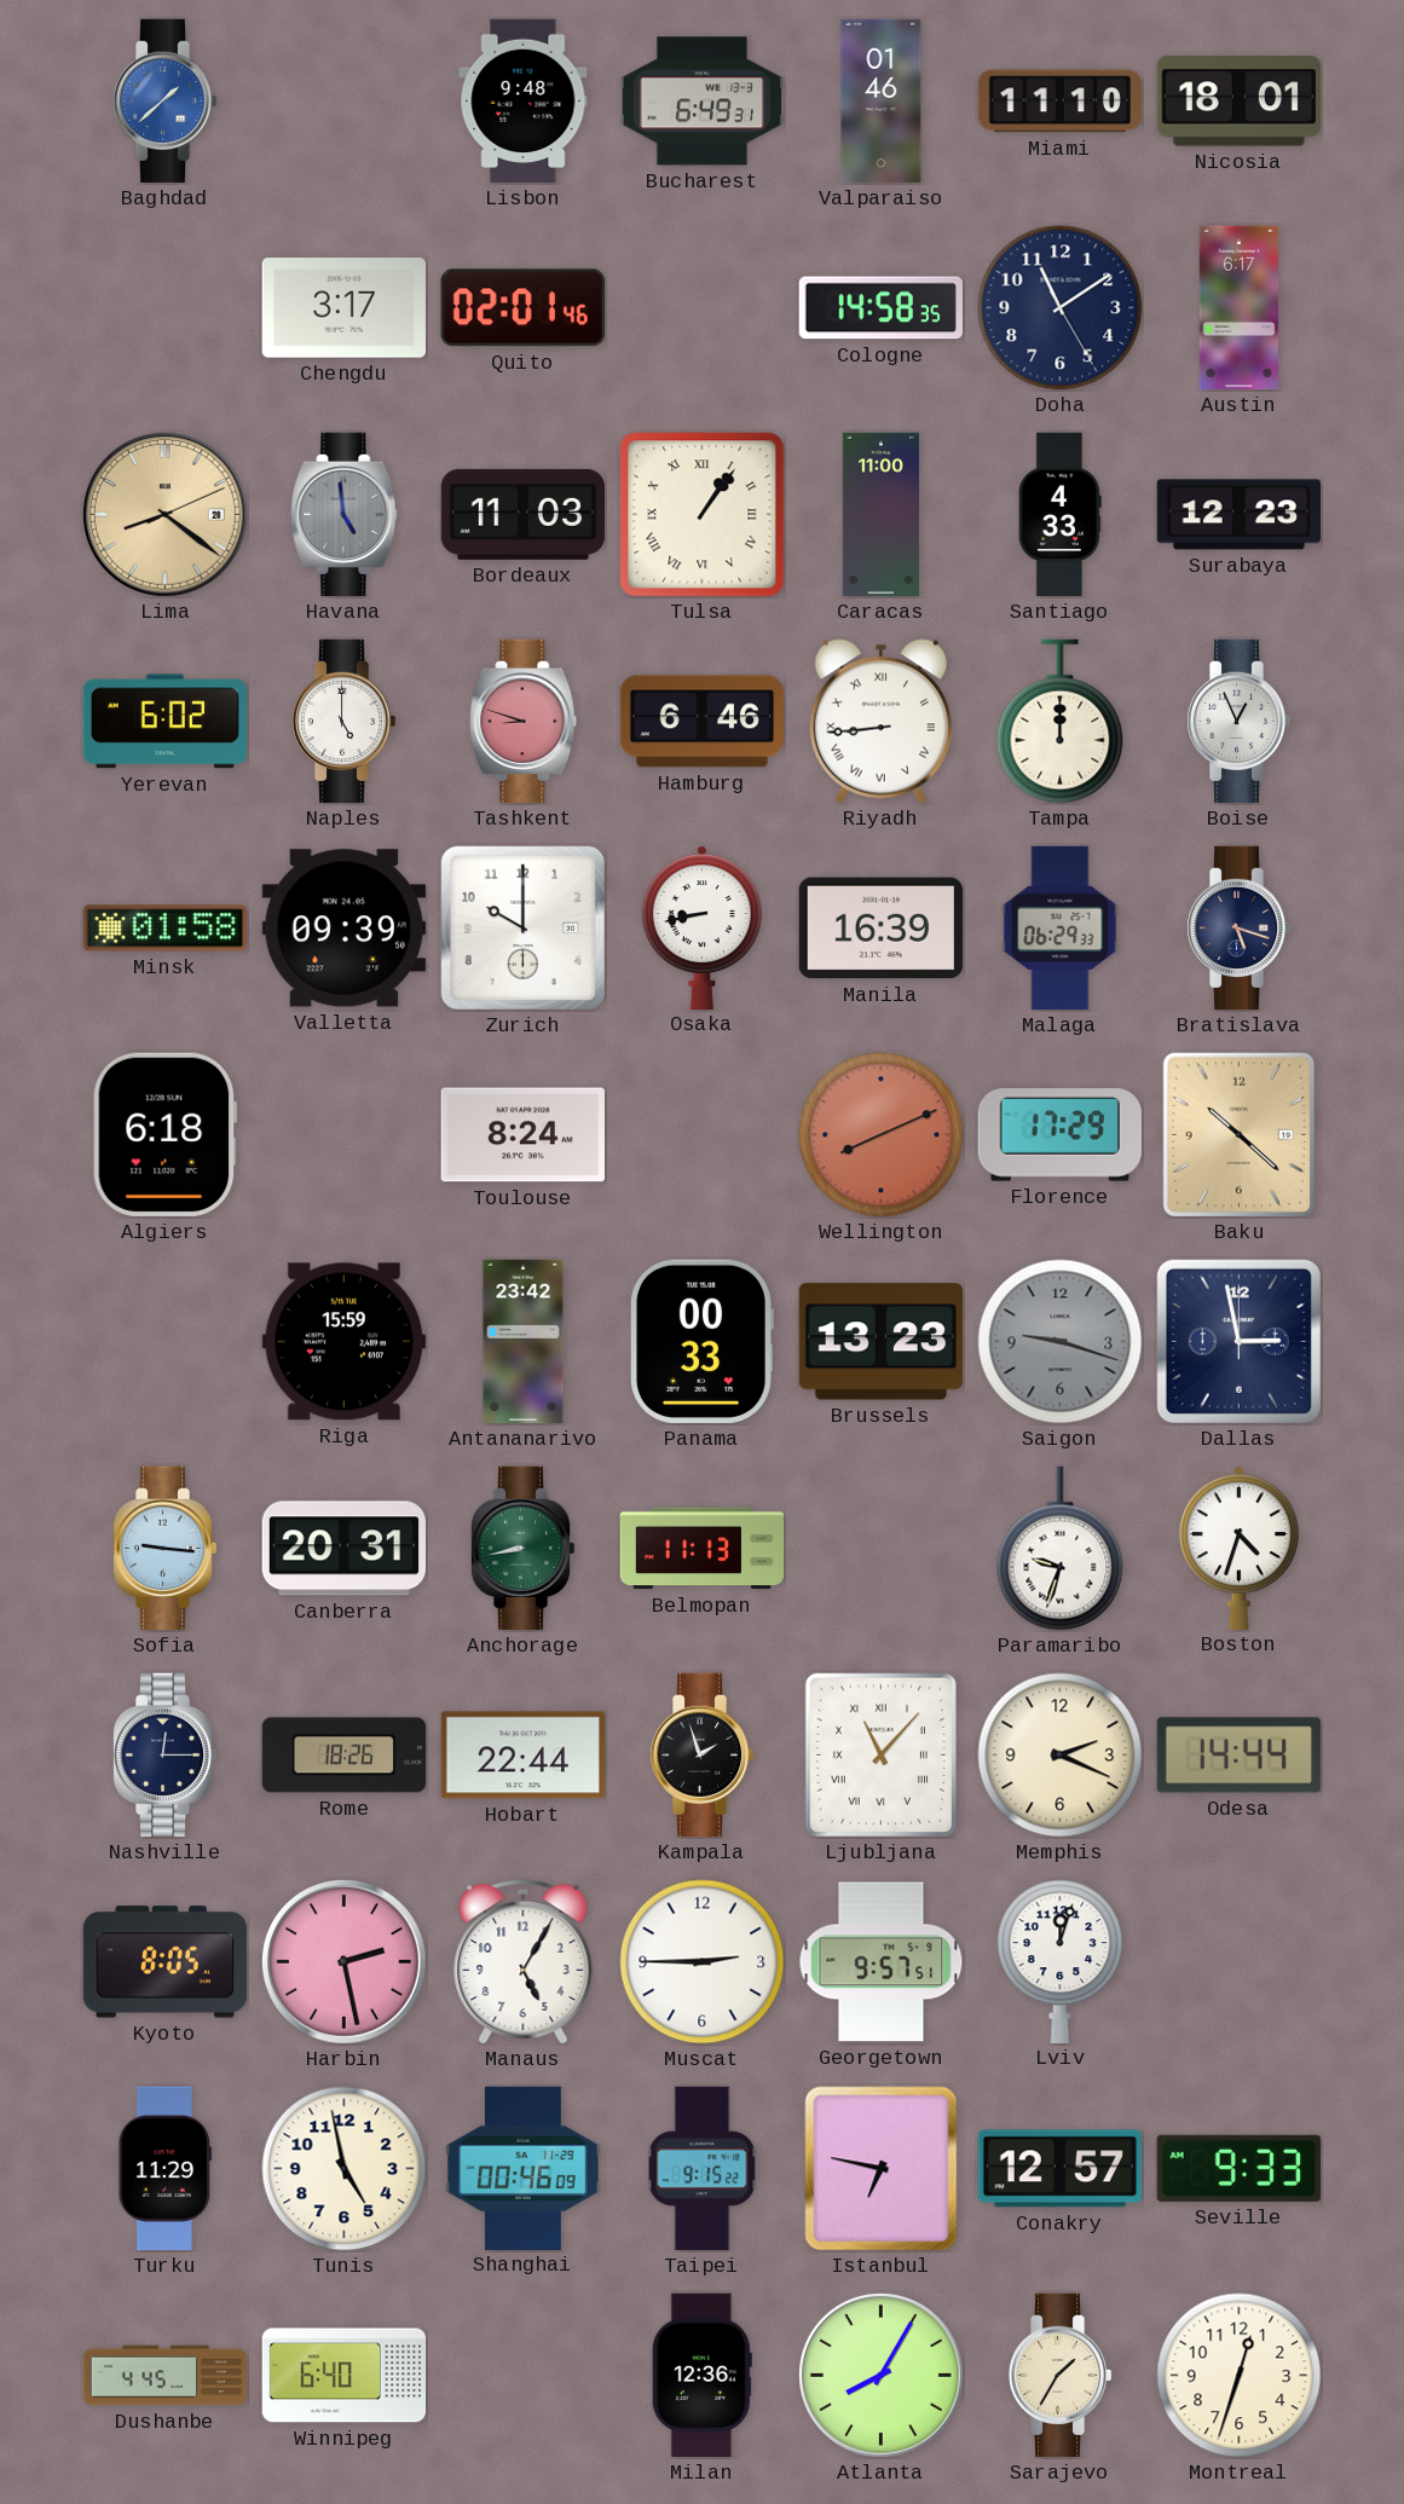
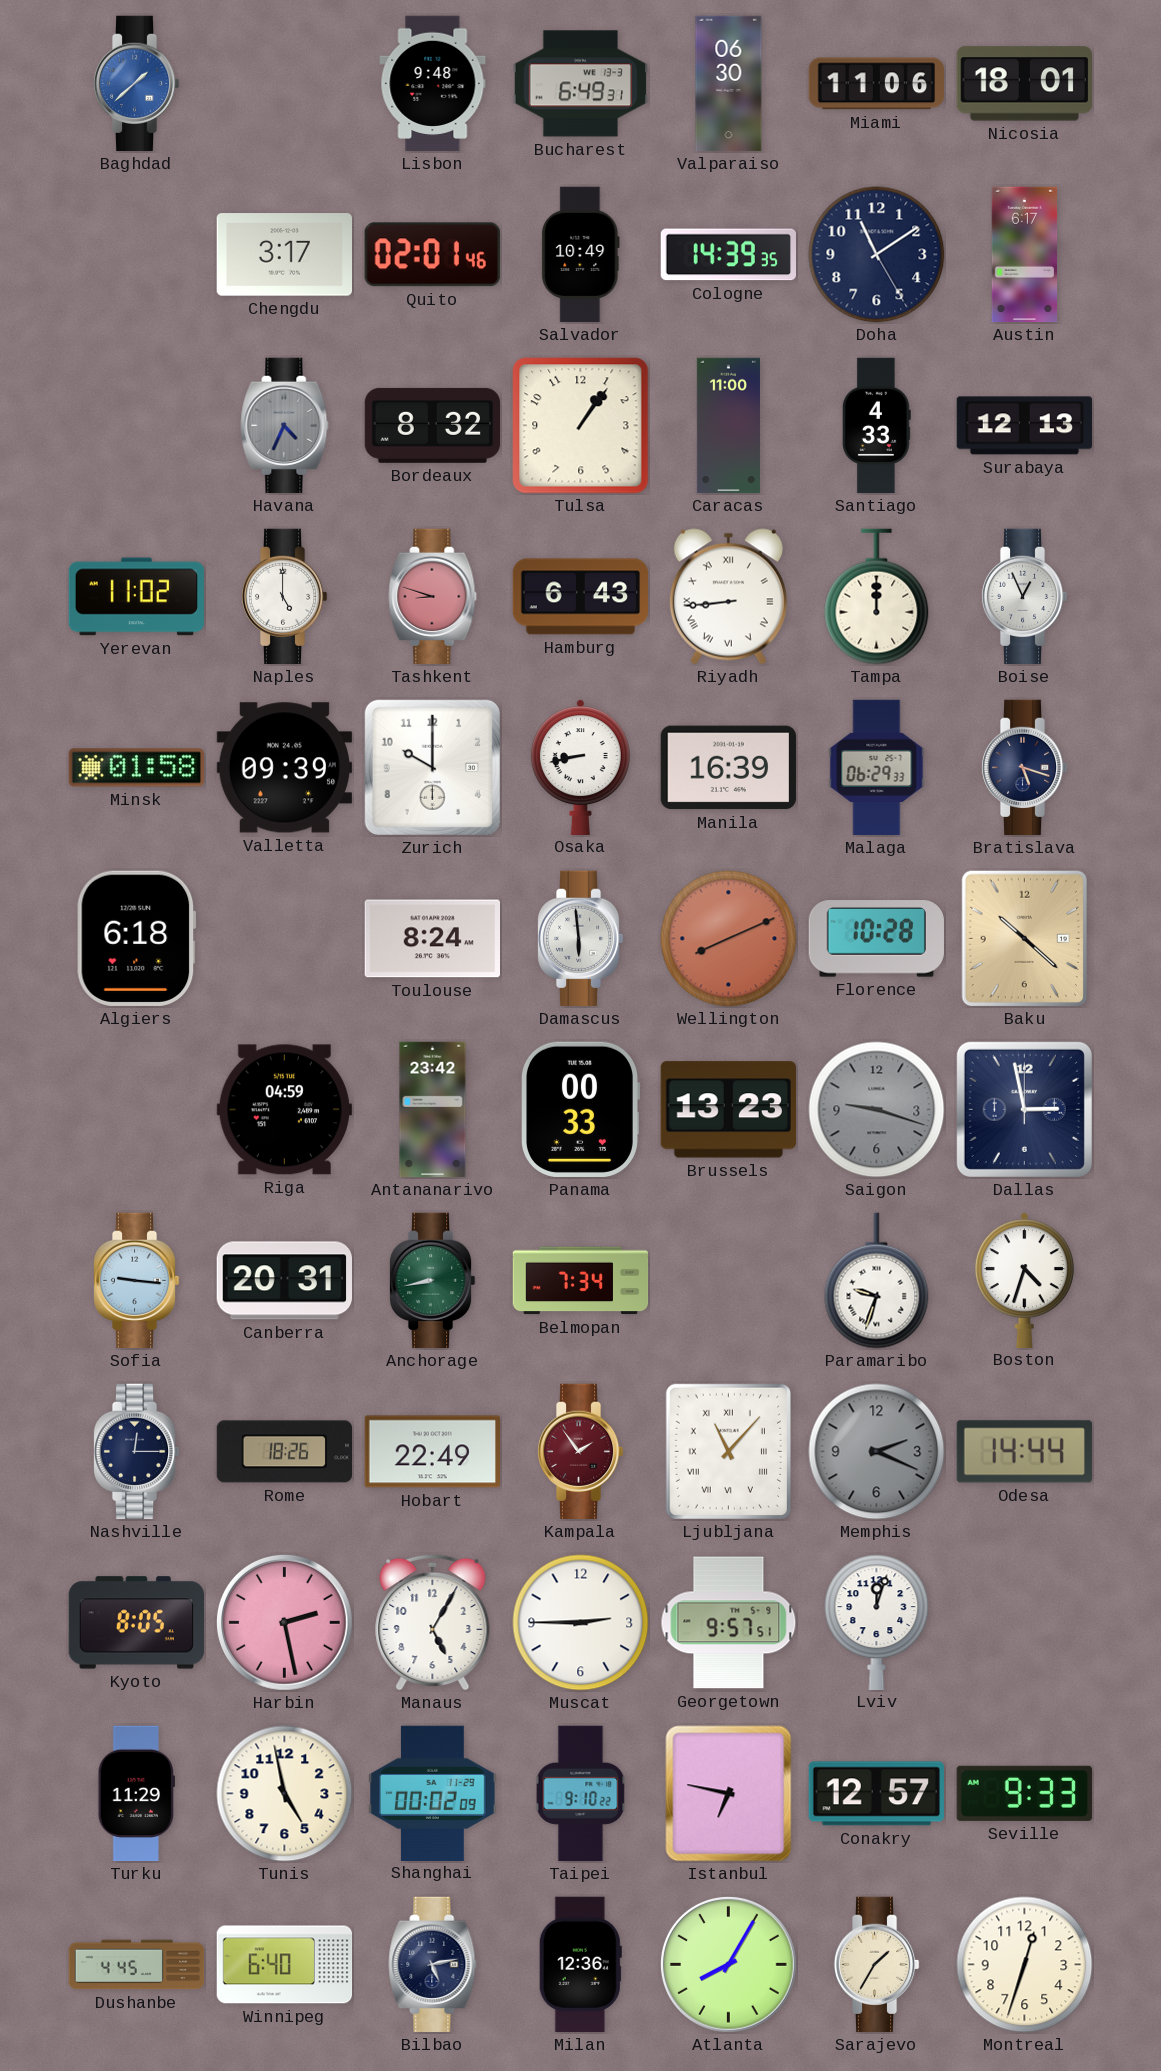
Valparaiso: 01:46 -> 06:30 (729, 84)
Miami: 11:10 -> 11:06 (876, 84)
Salvador: none -> 10:49 (581, 255)
Cologne: 14:58 -> 14:39 (728, 255)
Lima: 8:21 -> none (164, 514)
Havana: 4:59 -> 4:34 (285, 426)
Bordeaux: 11:03 -> 8:32 (432, 425)
Tulsa numerals: Roman -> Arabic (581, 426)
Surabaya: 12:23 -> 12:13 (1024, 426)
Yerevan: 6:02 -> 11:02 (137, 597)
Hamburg: 6:46 -> 6:43 (581, 597)
Damascus: none -> 5:59 (580, 939)
Florence: 17:29 -> 10:28 (876, 939)
Riga: 15:59 -> 04:59 (284, 1110)
Belmopan: 11:13 -> 7:34 (581, 1281)
Hobart: 22:44 -> 22:49 (432, 1452)
Kampala: 1:57 -> 1:54 (580, 1452)
Kampala dial: black -> burgundy (580, 1452)
Memphis dial: cream -> grey (877, 1452)
Shanghai: 00:46 -> 00:02 (433, 1793)
Taipei: 9:15 -> 9:10 (581, 1794)
Bilbao: none -> 5:13 (433, 1965)
